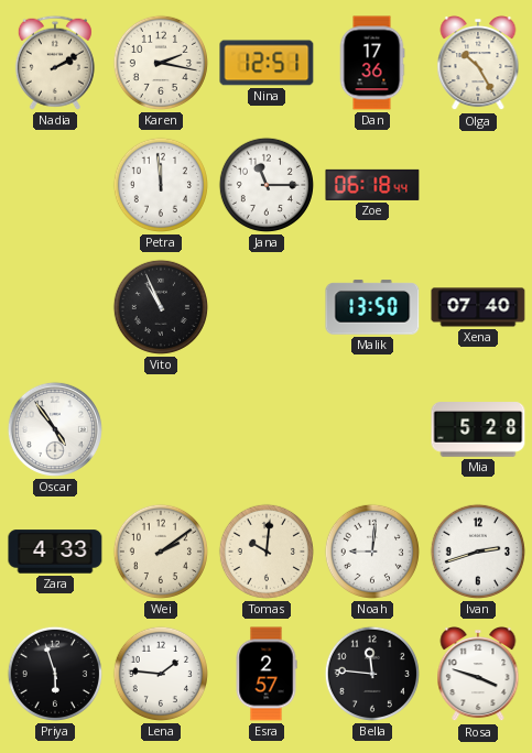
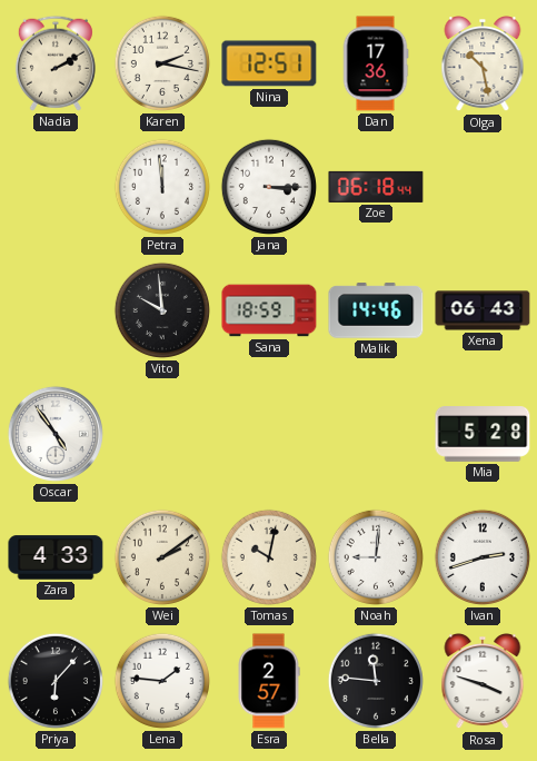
Olga: 10:25 -> 10:28 (483, 65)
Jana: 11:15 -> 3:15 (269, 187)
Vito: 10:56 -> 9:59 (162, 310)
Sana: none -> 18:59 (269, 310)
Malik: 13:50 -> 14:46 (376, 310)
Xena: 07:40 -> 06:43 (483, 310)
Tomas: 10:01 -> 10:02 (269, 557)
Priya: 5:57 -> 6:07 (56, 681)
